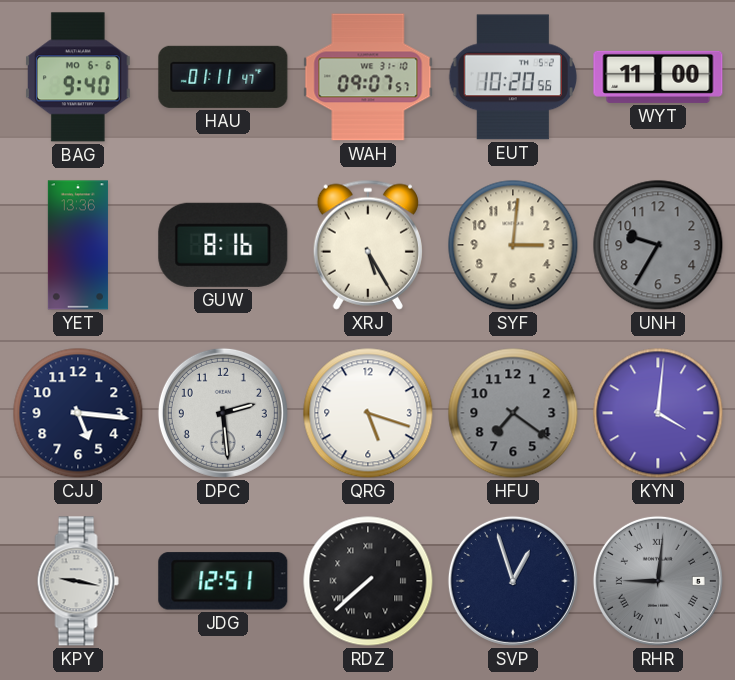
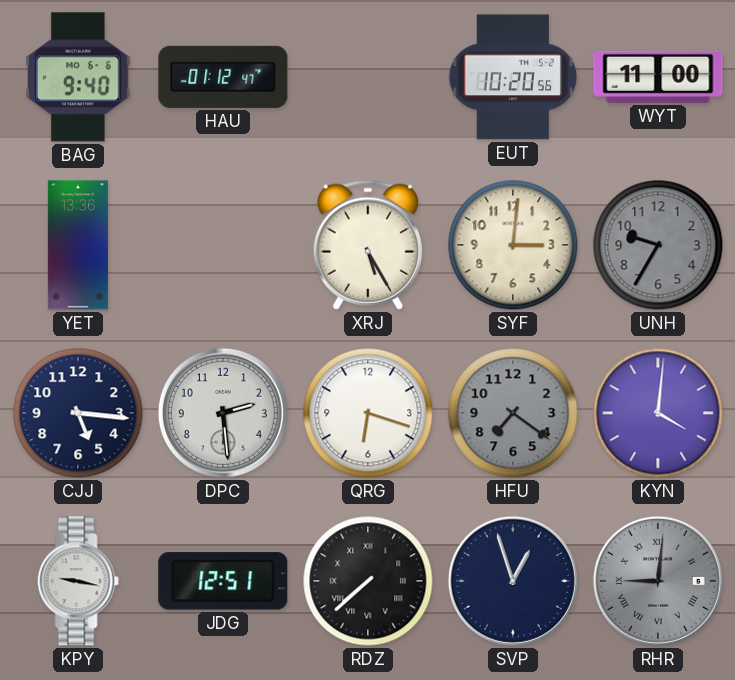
HAU: 01:11 -> 01:12 (223, 77)
WAH: 09:07 -> none (368, 77)
GUW: 8:16 -> none (223, 245)
QRG: 5:18 -> 6:18 (368, 413)
